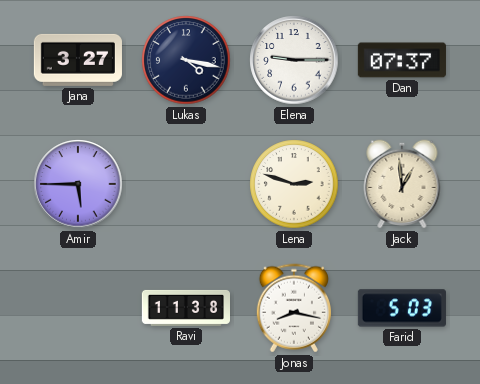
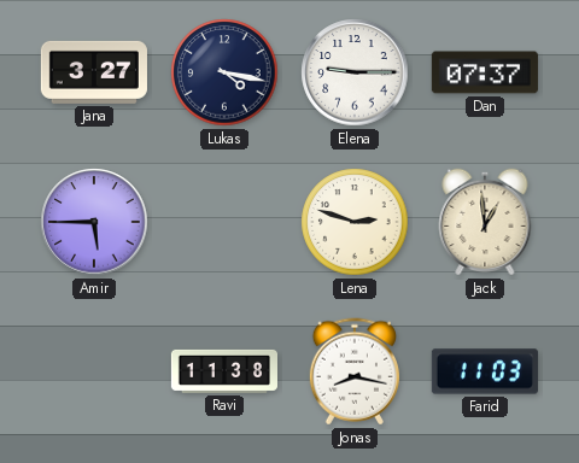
Farid: 5:03 -> 11:03 (485, 371)
